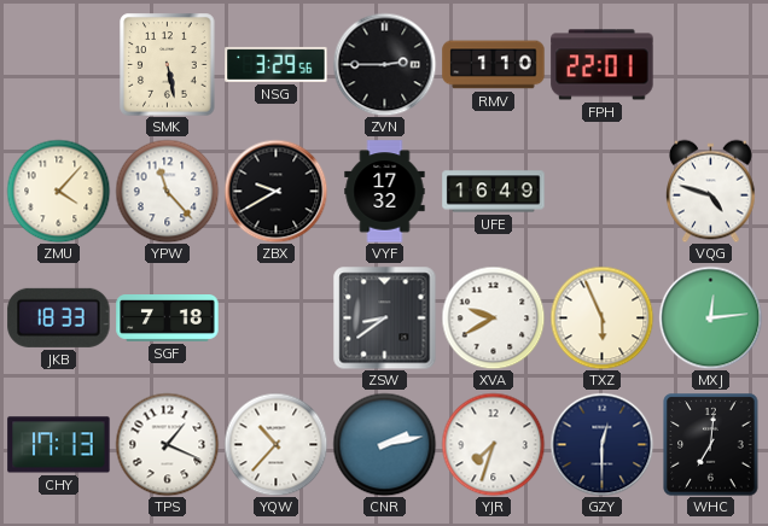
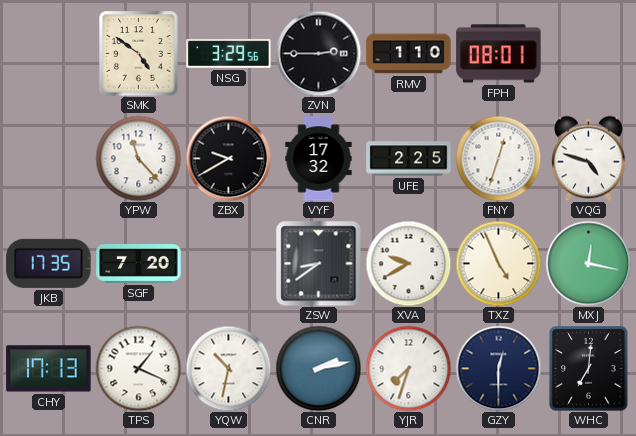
SMK: 5:28 -> 4:51 (139, 54)
FPH: 22:01 -> 08:01 (499, 54)
ZMU: 4:07 -> none (58, 191)
UFE: 16:49 -> 2:25 (409, 159)
FNY: none -> 12:33 (498, 158)
JKB: 18:33 -> 17:35 (49, 263)
SGF: 7:18 -> 7:20 (139, 264)
TXZ: 5:56 -> 4:56 (498, 263)
MXJ: 12:14 -> 12:17 (588, 263)
YQW: 10:37 -> 10:32 (228, 368)
